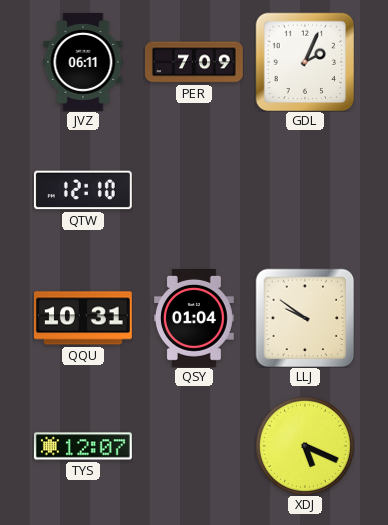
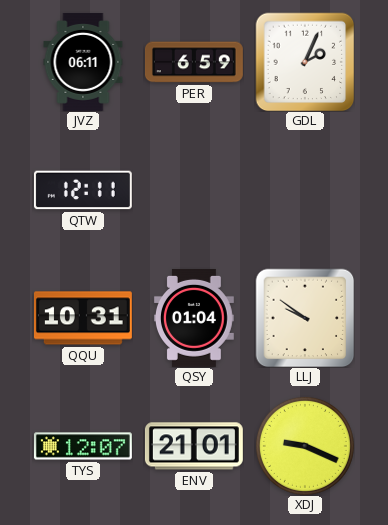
PER: 7:09 -> 6:59 (194, 62)
QTW: 12:10 -> 12:11 (83, 190)
ENV: none -> 21:01 (194, 446)
XDJ: 5:19 -> 9:19 (305, 446)
